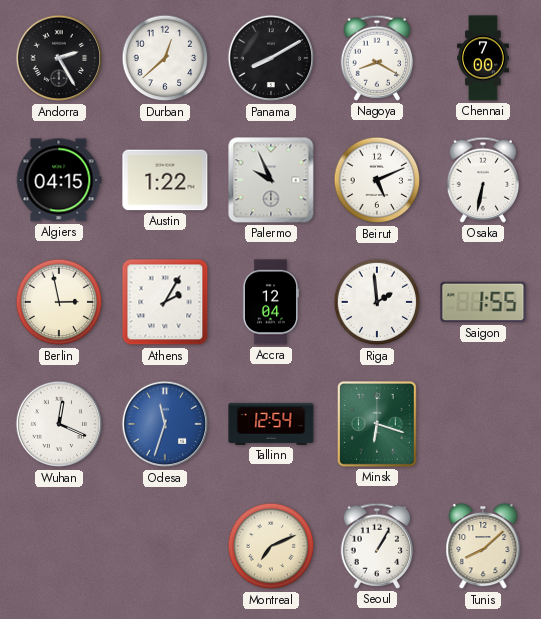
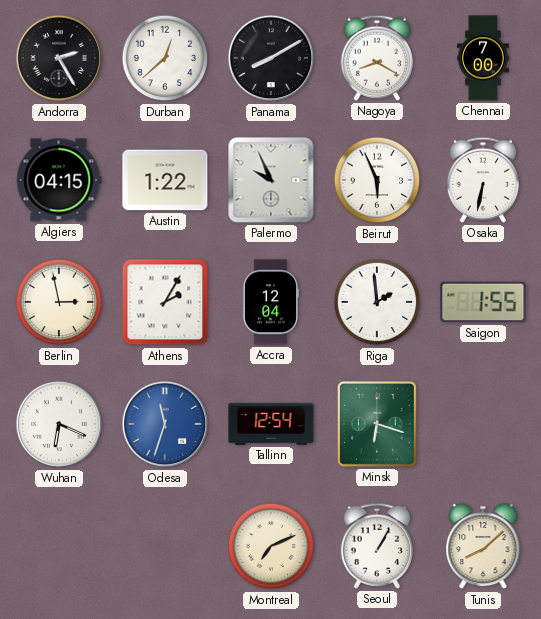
Beirut: 5:11 -> 5:56 (377, 180)
Wuhan: 12:19 -> 6:19 (59, 424)
